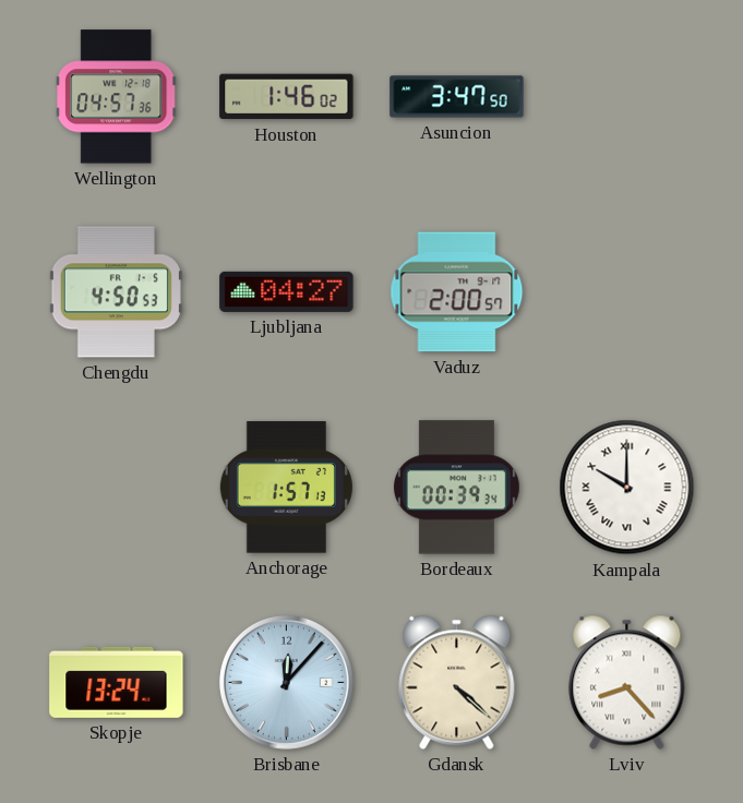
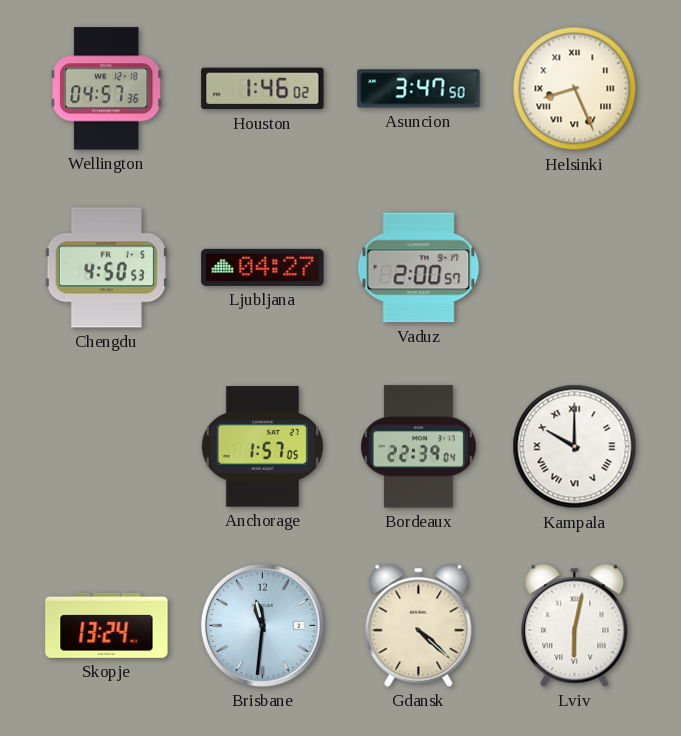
Helsinki: none -> 8:26 (575, 89)
Anchorage: 1:57:13 -> 1:57:05 (262, 447)
Bordeaux: 00:39 -> 22:39 (418, 447)
Brisbane: 12:07 -> 11:31 (262, 625)
Lviv: 8:23 -> 6:02 (575, 625)
